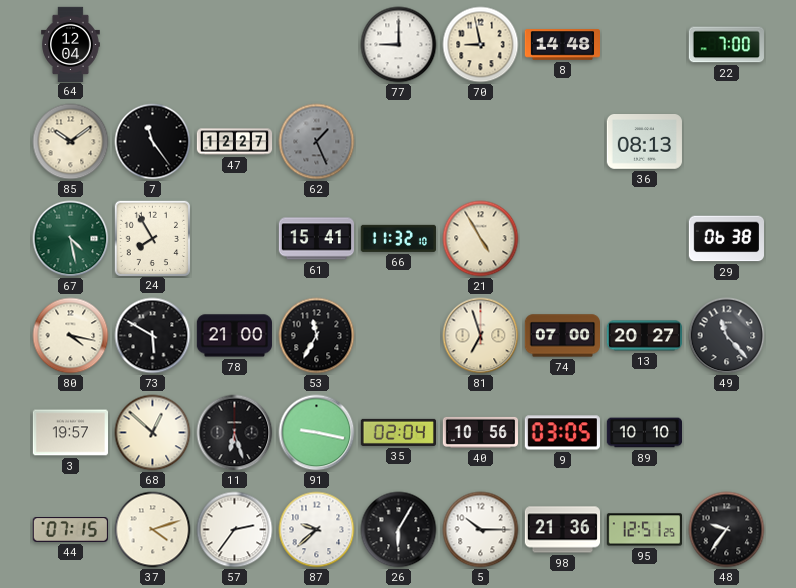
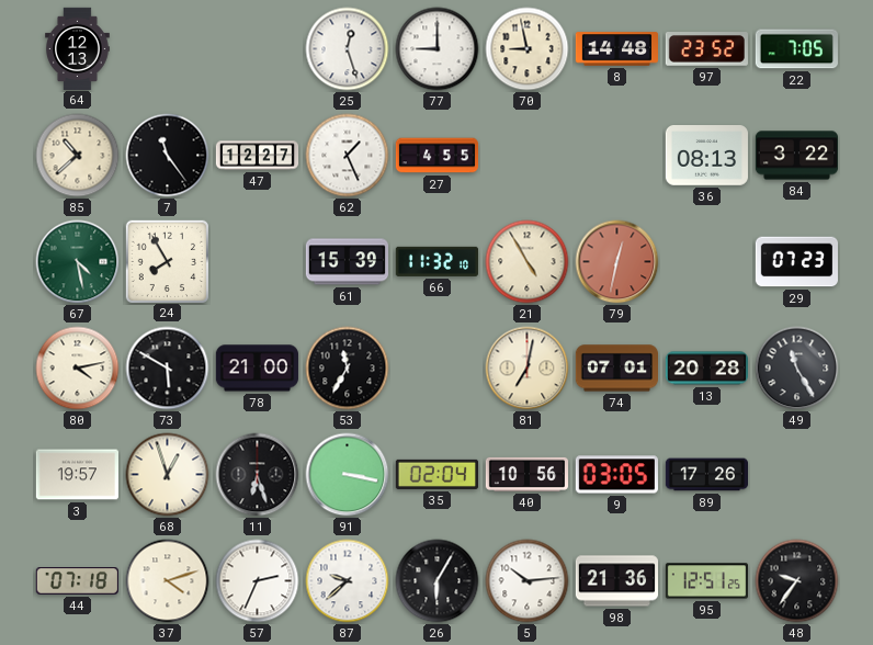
64: 12:04 -> 12:13 (78, 48)
25: none -> 12:27 (348, 49)
97: none -> 23:52 (706, 49)
22: 7:00 -> 7:05 (796, 49)
85: 10:09 -> 10:38 (78, 156)
62 dial: grey -> white (348, 156)
27: none -> 4:55 (436, 156)
84: none -> 3:22 (796, 156)
61: 15:41 -> 15:39 (347, 262)
79: none -> 12:32 (617, 262)
29: 06:38 -> 07:23 (796, 262)
80: 4:17 -> 4:13 (78, 369)
81: 6:57 -> 7:02 (528, 369)
74: 07:00 -> 07:01 (616, 369)
13: 20:27 -> 20:28 (706, 369)
49: 11:23 -> 11:25 (797, 369)
68: 12:52 -> 12:57 (168, 475)
91: 9:17 -> 3:17 (348, 475)
89: 10:10 -> 17:26 (706, 475)
44: 07:15 -> 07:18 (77, 581)
57: 2:36 -> 2:34 (258, 581)
5: 10:15 -> 10:14 (528, 581)
